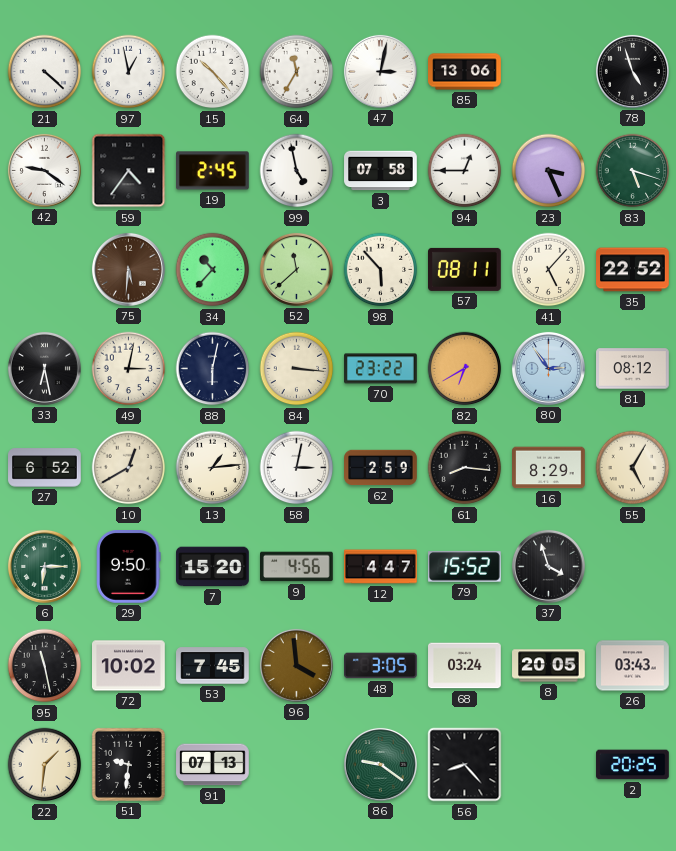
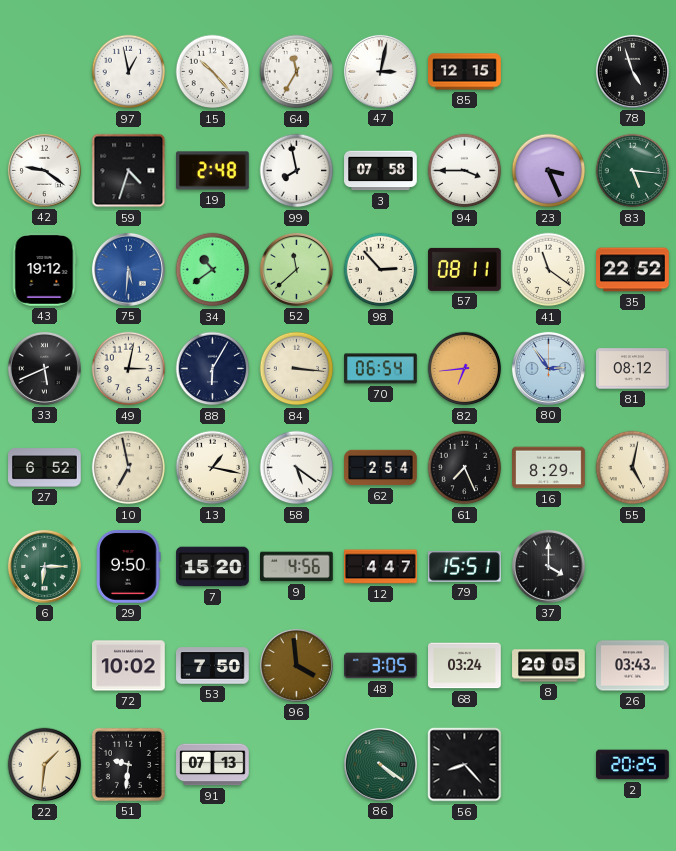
21: 4:22 -> none (45, 72)
85: 13:06 -> 12:15 (465, 72)
59: 4:36 -> 4:33 (129, 171)
19: 2:45 -> 2:48 (213, 171)
99: 4:58 -> 7:58 (297, 171)
94: 12:45 -> 3:45 (465, 171)
83: 5:18 -> 5:16 (633, 171)
43: none -> 19:12 (44, 270)
75 dial: brown -> blue (128, 269)
34: 10:37 -> 10:39 (213, 270)
98: 5:53 -> 2:53 (381, 270)
41: 5:07 -> 11:21 (549, 270)
33: 6:28 -> 5:41 (44, 368)
88: 6:02 -> 6:05 (213, 369)
70: 23:22 -> 06:54 (381, 369)
82: 6:40 -> 6:44 (465, 369)
10: 12:40 -> 6:58 (129, 468)
13: 1:14 -> 1:17 (213, 468)
58: 3:02 -> 5:21 (297, 468)
62: 2:59 -> 2:54 (381, 468)
61: 8:16 -> 7:26 (465, 468)
55: 5:05 -> 5:02 (633, 468)
79: 15:52 -> 15:51 (465, 567)
37: 3:57 -> 4:00 (548, 566)
95: 11:28 -> none (45, 666)
53: 7:45 -> 7:50 (213, 666)
86: 9:21 -> 4:21 (380, 764)
